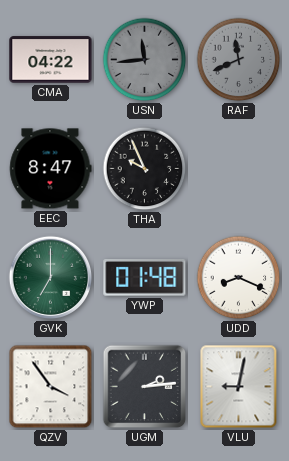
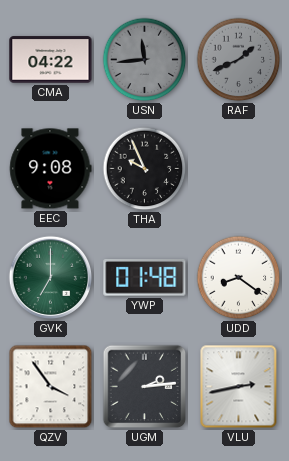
RAF: 11:41 -> 1:41 (239, 60)
EEC: 8:47 -> 9:08 (51, 169)
UDD: 8:19 -> 8:21 (239, 278)
VLU: 9:02 -> 2:43 (239, 387)
